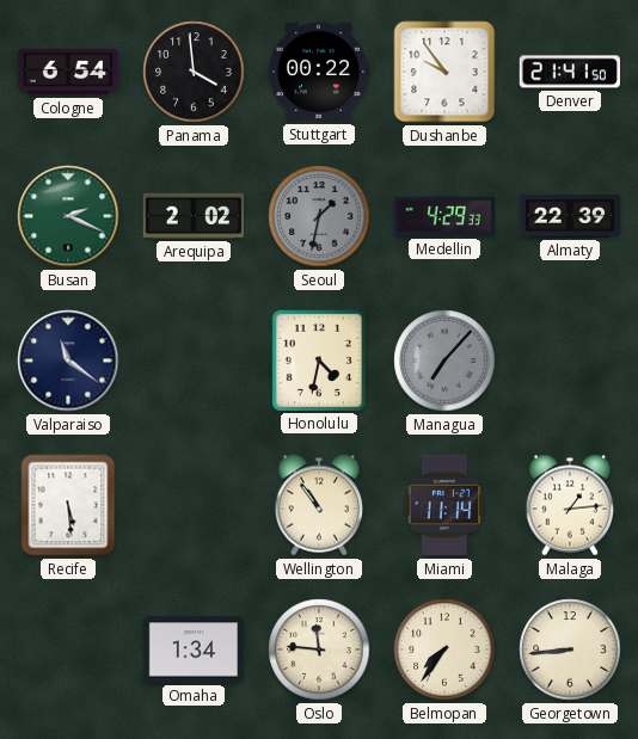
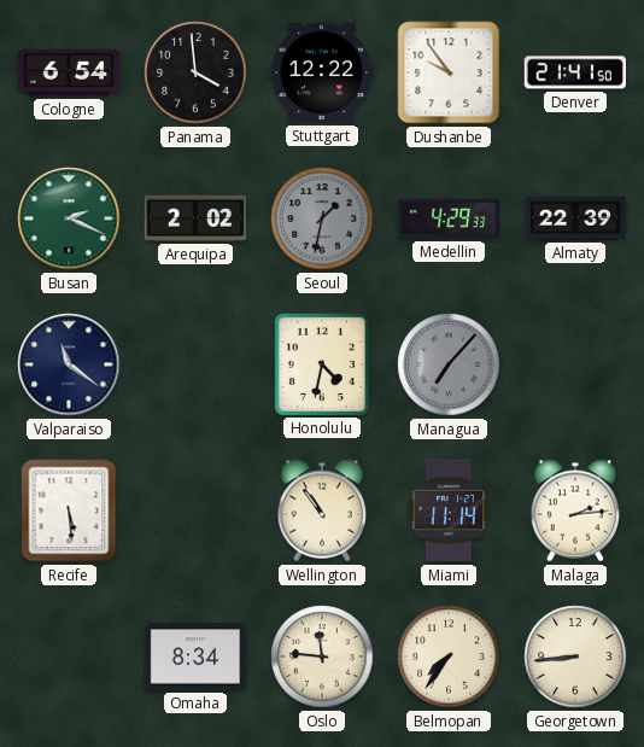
Stuttgart: 00:22 -> 12:22 (322, 72)
Malaga: 1:14 -> 2:14 (574, 510)
Omaha: 1:34 -> 8:34 (195, 656)
